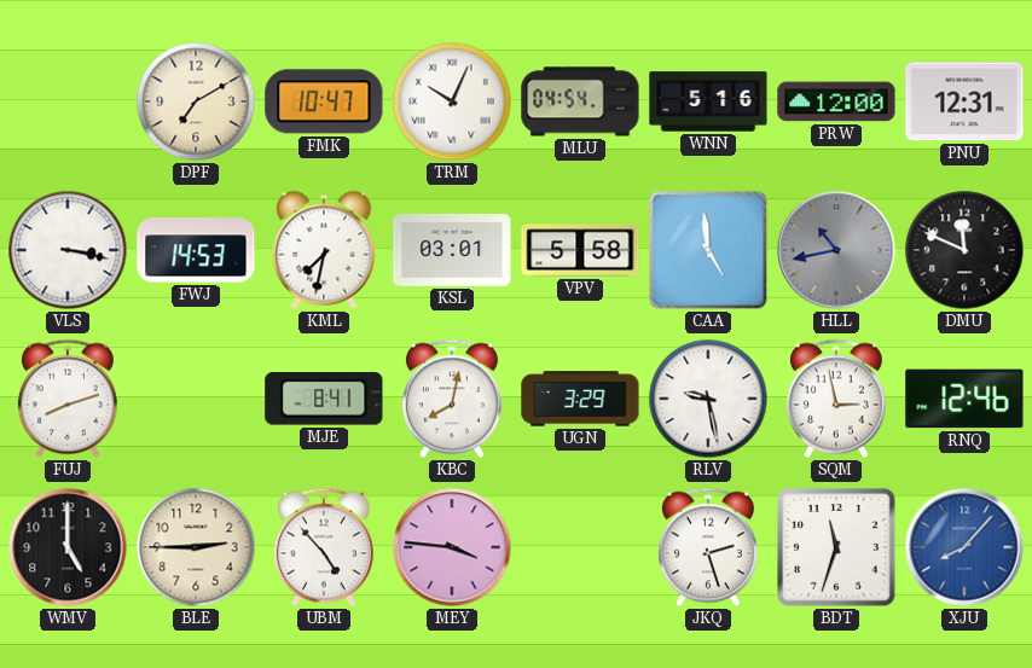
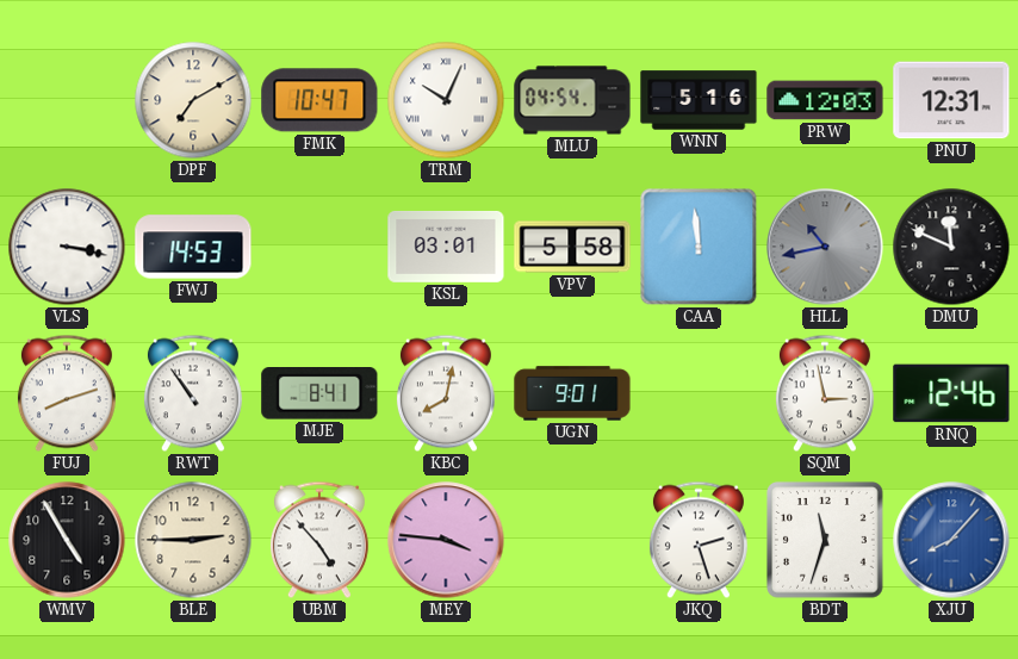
PRW: 12:00 -> 12:03 (825, 100)
KML: 7:32 -> none (324, 250)
CAA: 4:59 -> 11:59 (699, 247)
RWT: none -> 10:54 (193, 393)
UGN: 3:29 -> 9:01 (572, 393)
RLV: 9:28 -> none (708, 399)
WMV: 5:00 -> 4:55 (67, 540)
